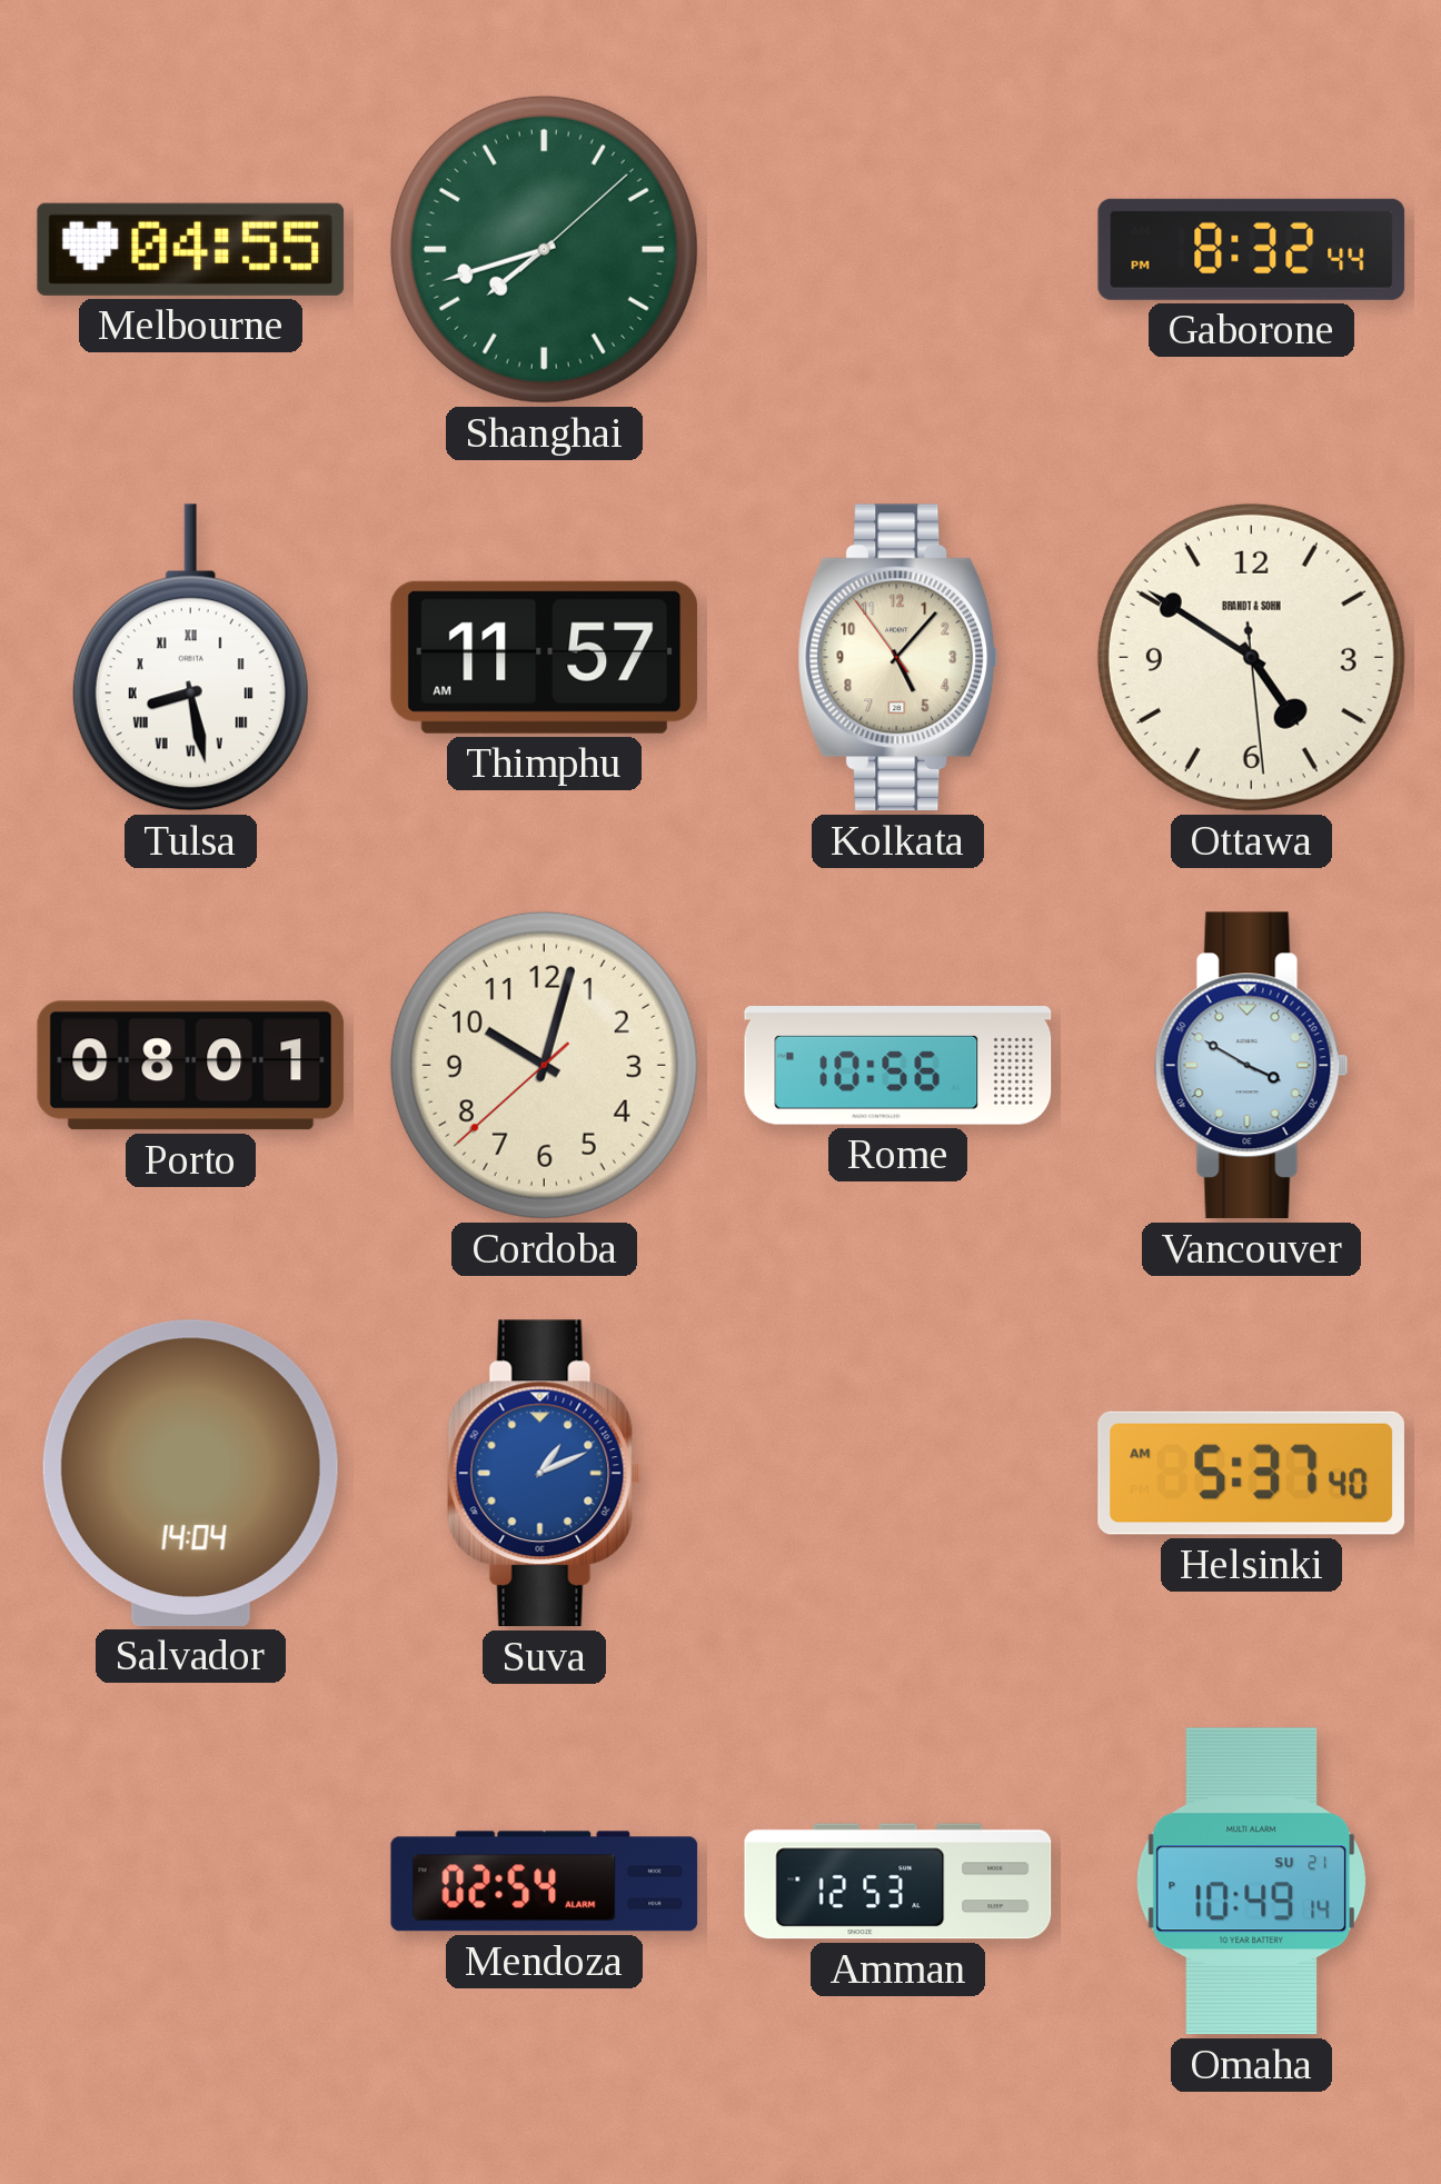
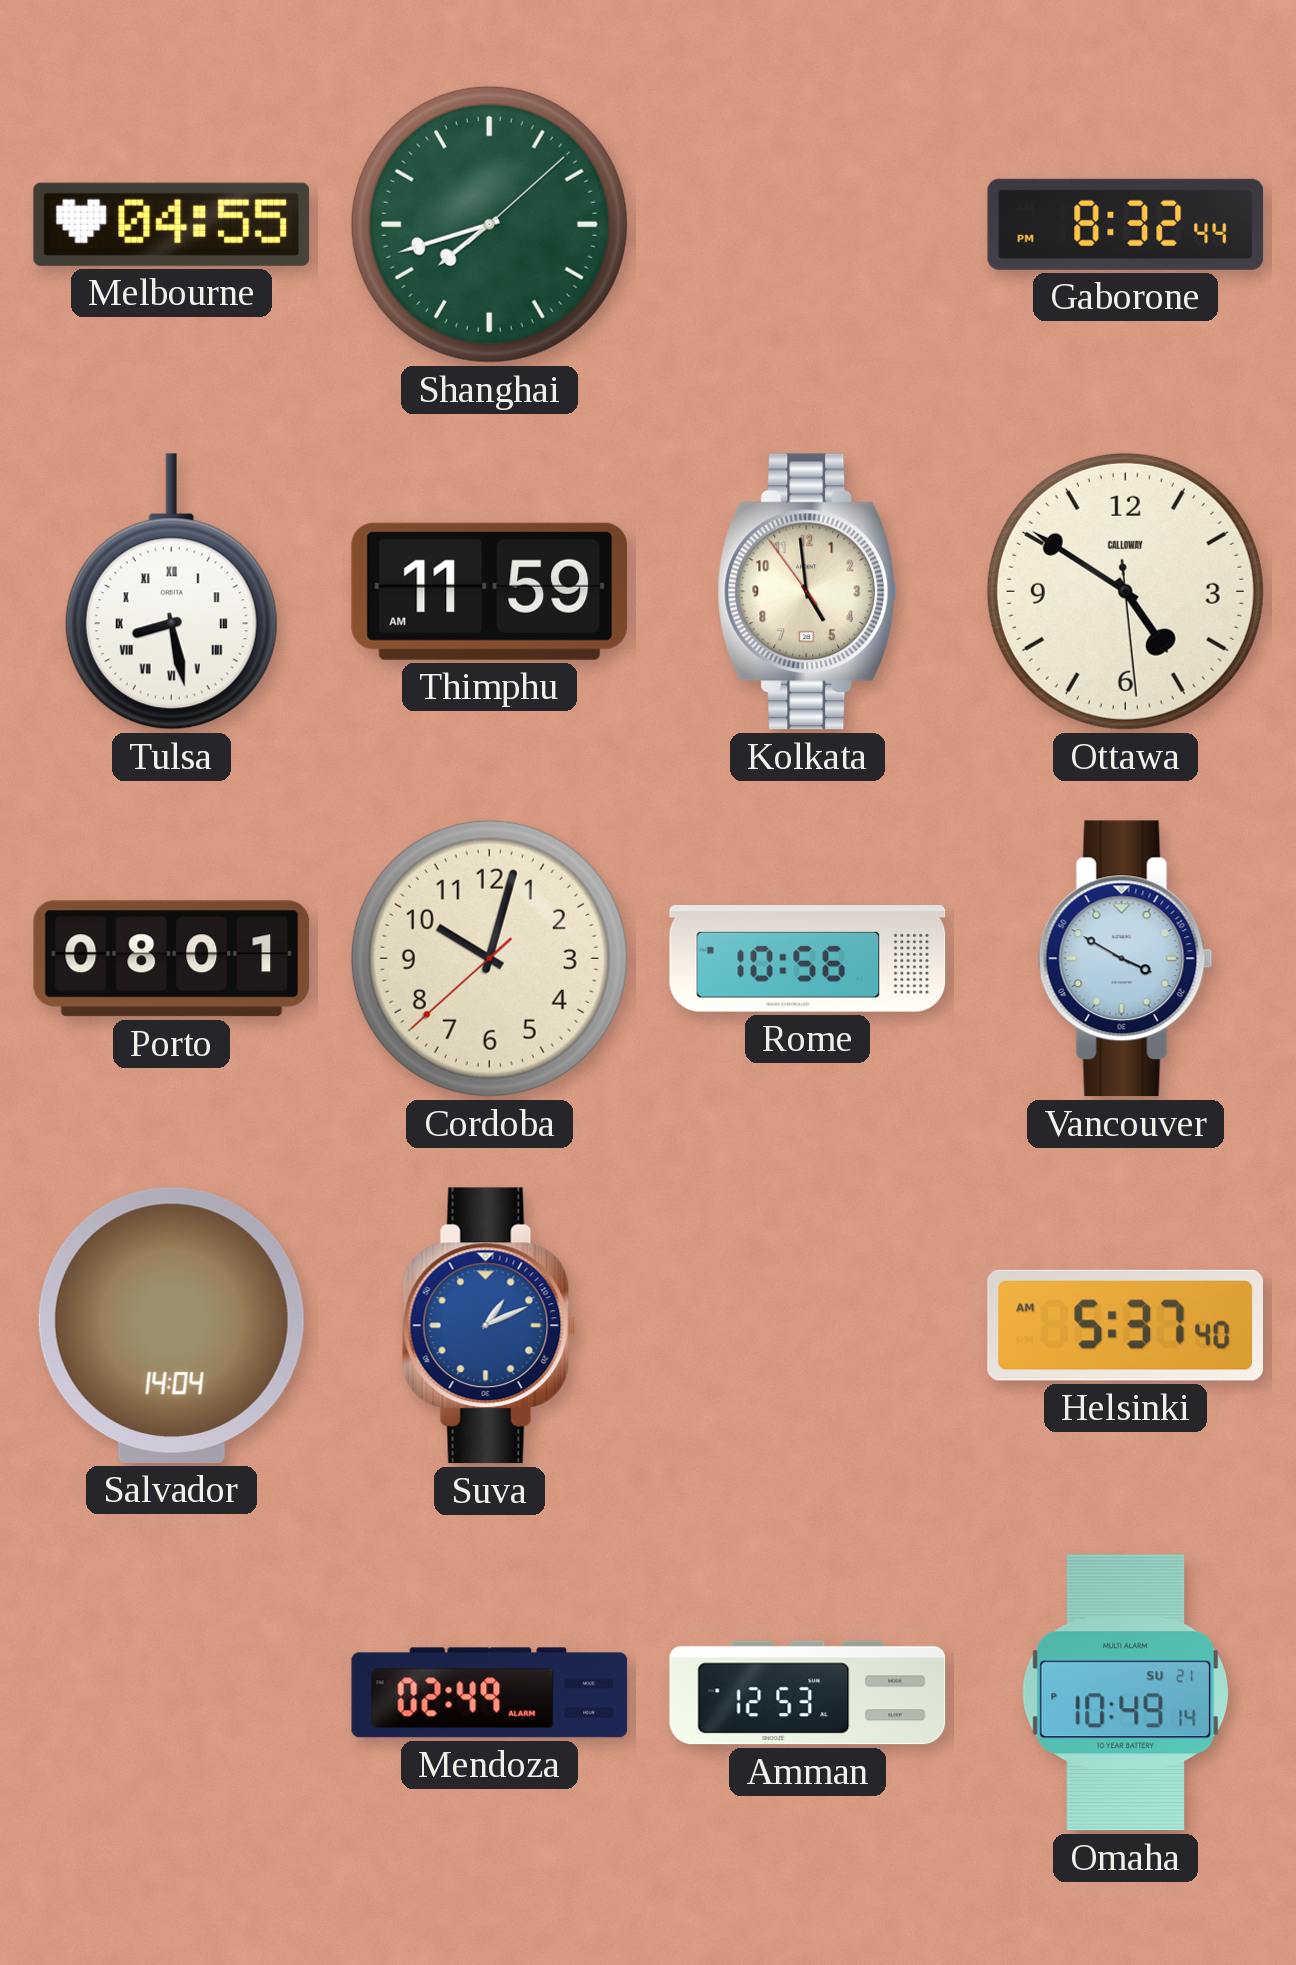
Thimphu: 11:57 -> 11:59 (490, 591)
Kolkata: 5:06 -> 4:58 (808, 592)
Ottawa brand: BRANDT & SOHN -> CALLOWAY (1125, 591)
Mendoza: 02:54 -> 02:49 (490, 1693)
